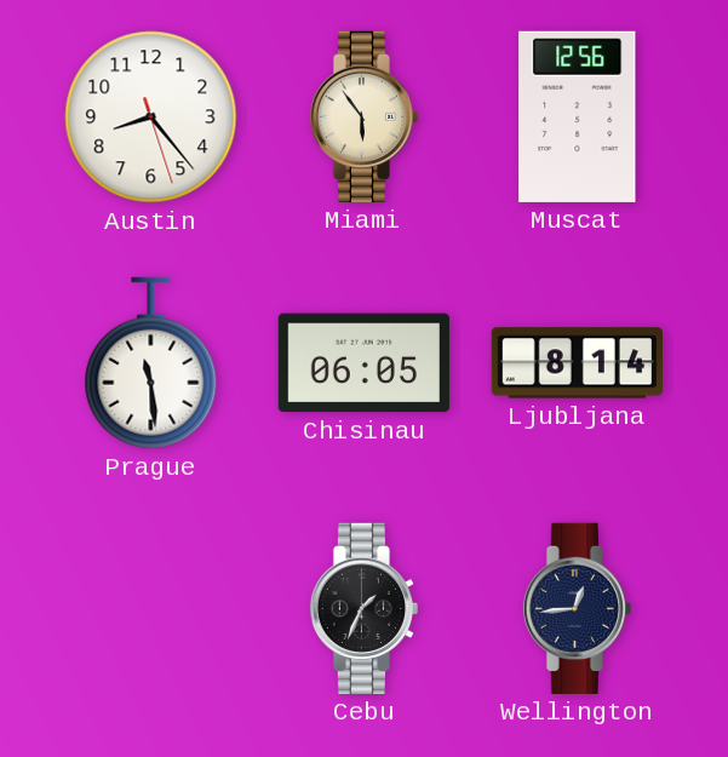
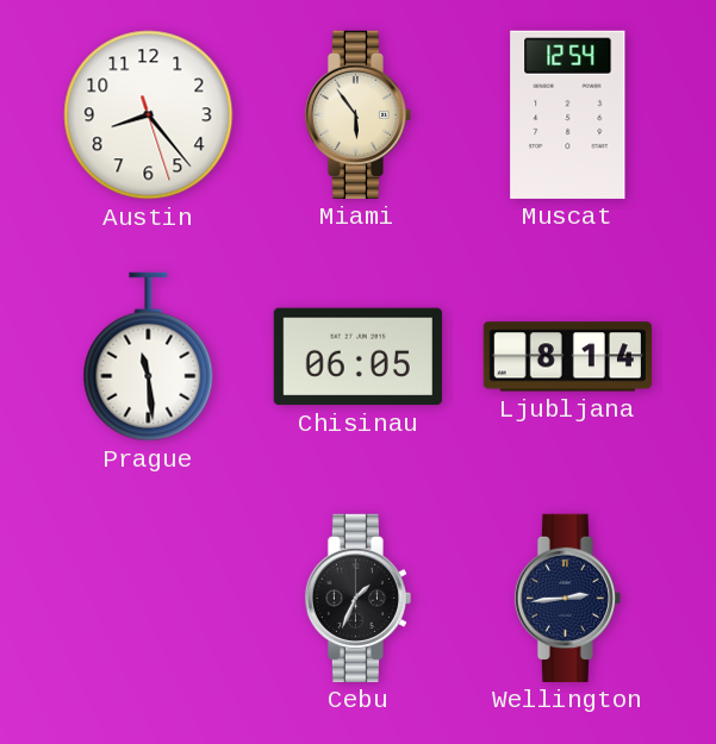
Muscat: 12:56 -> 12:54 (568, 114)
Wellington: 12:44 -> 2:44 (567, 598)
